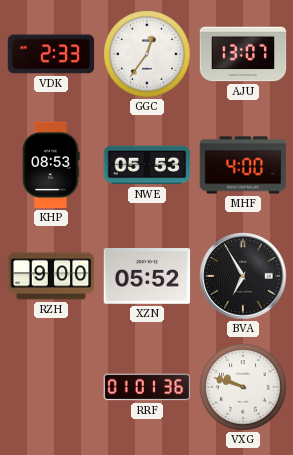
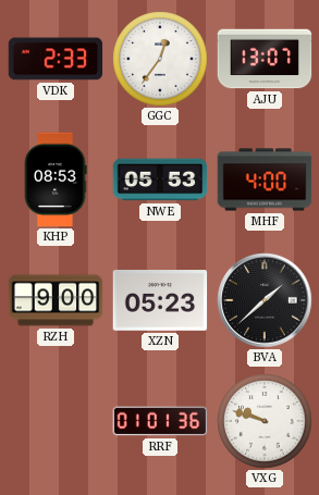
XZN: 05:52 -> 05:23 (160, 301)
BVA: 6:55 -> 1:38 (265, 300)
